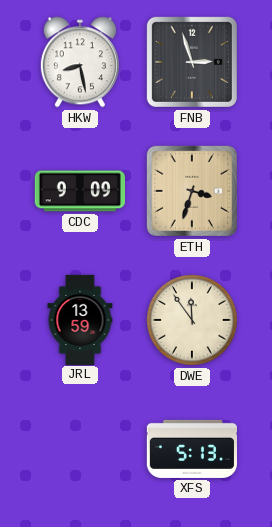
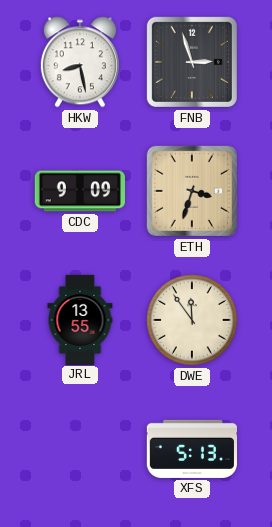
JRL: 13:59 -> 13:55 (80, 319)
